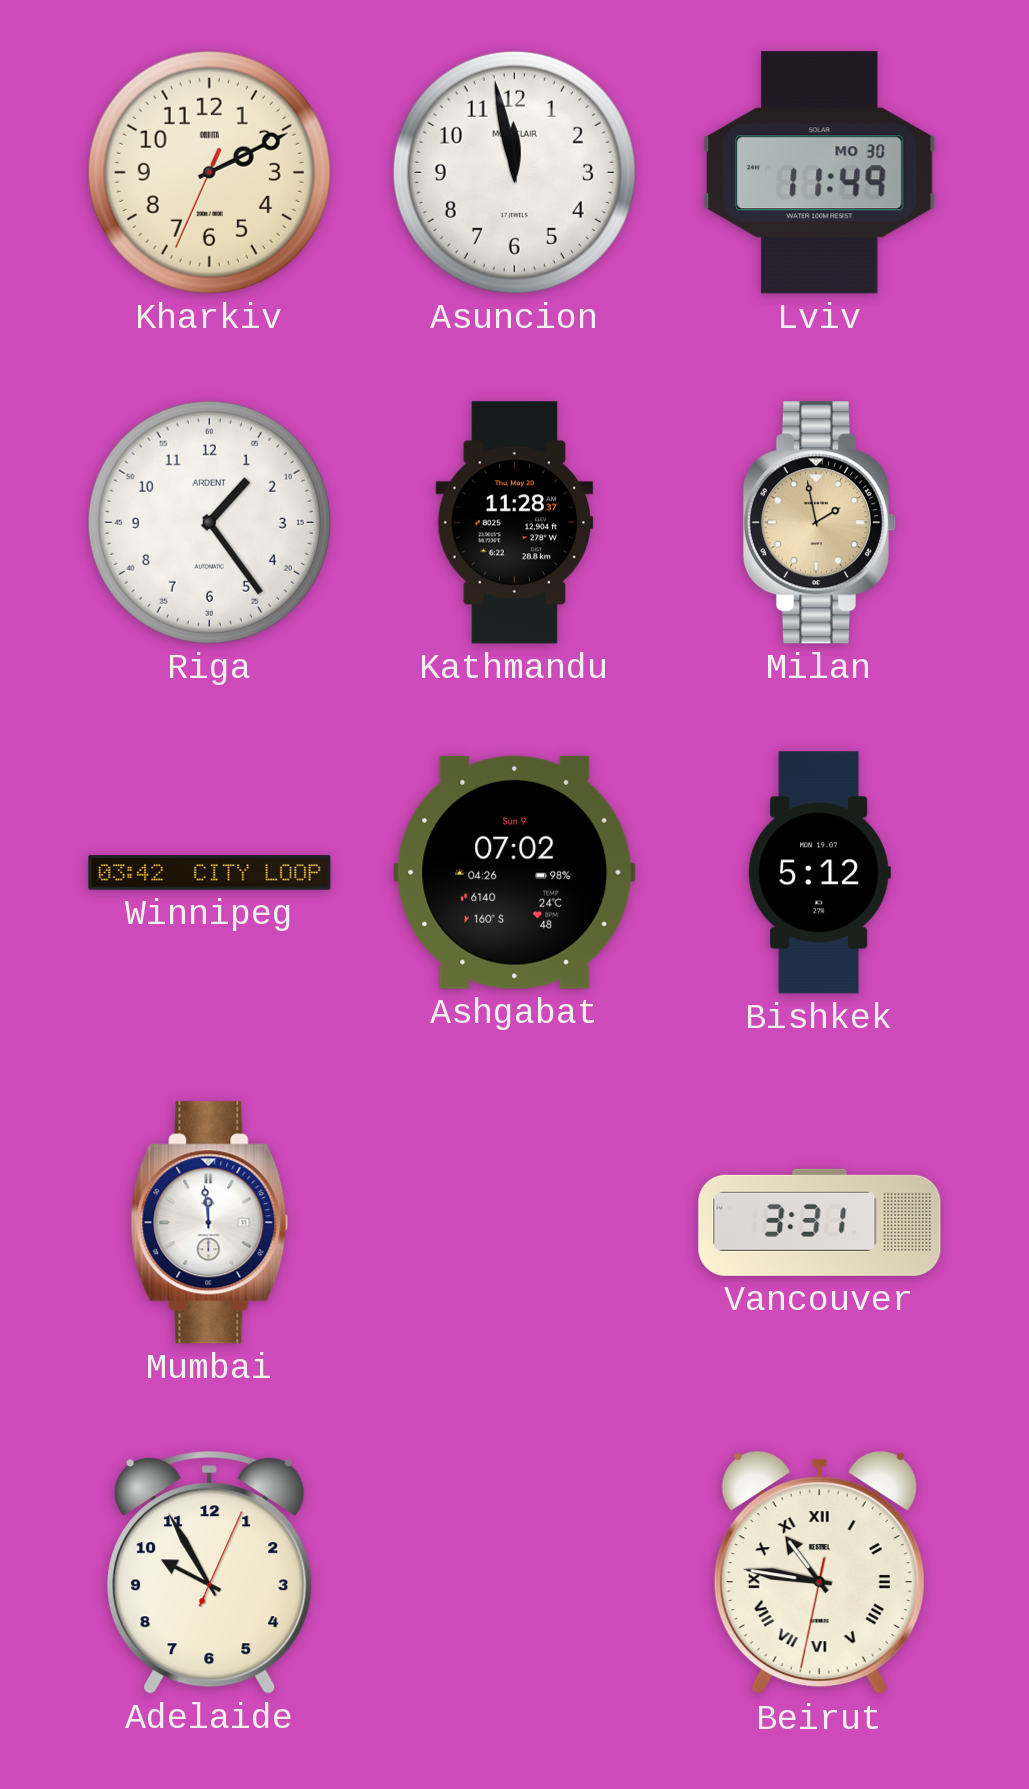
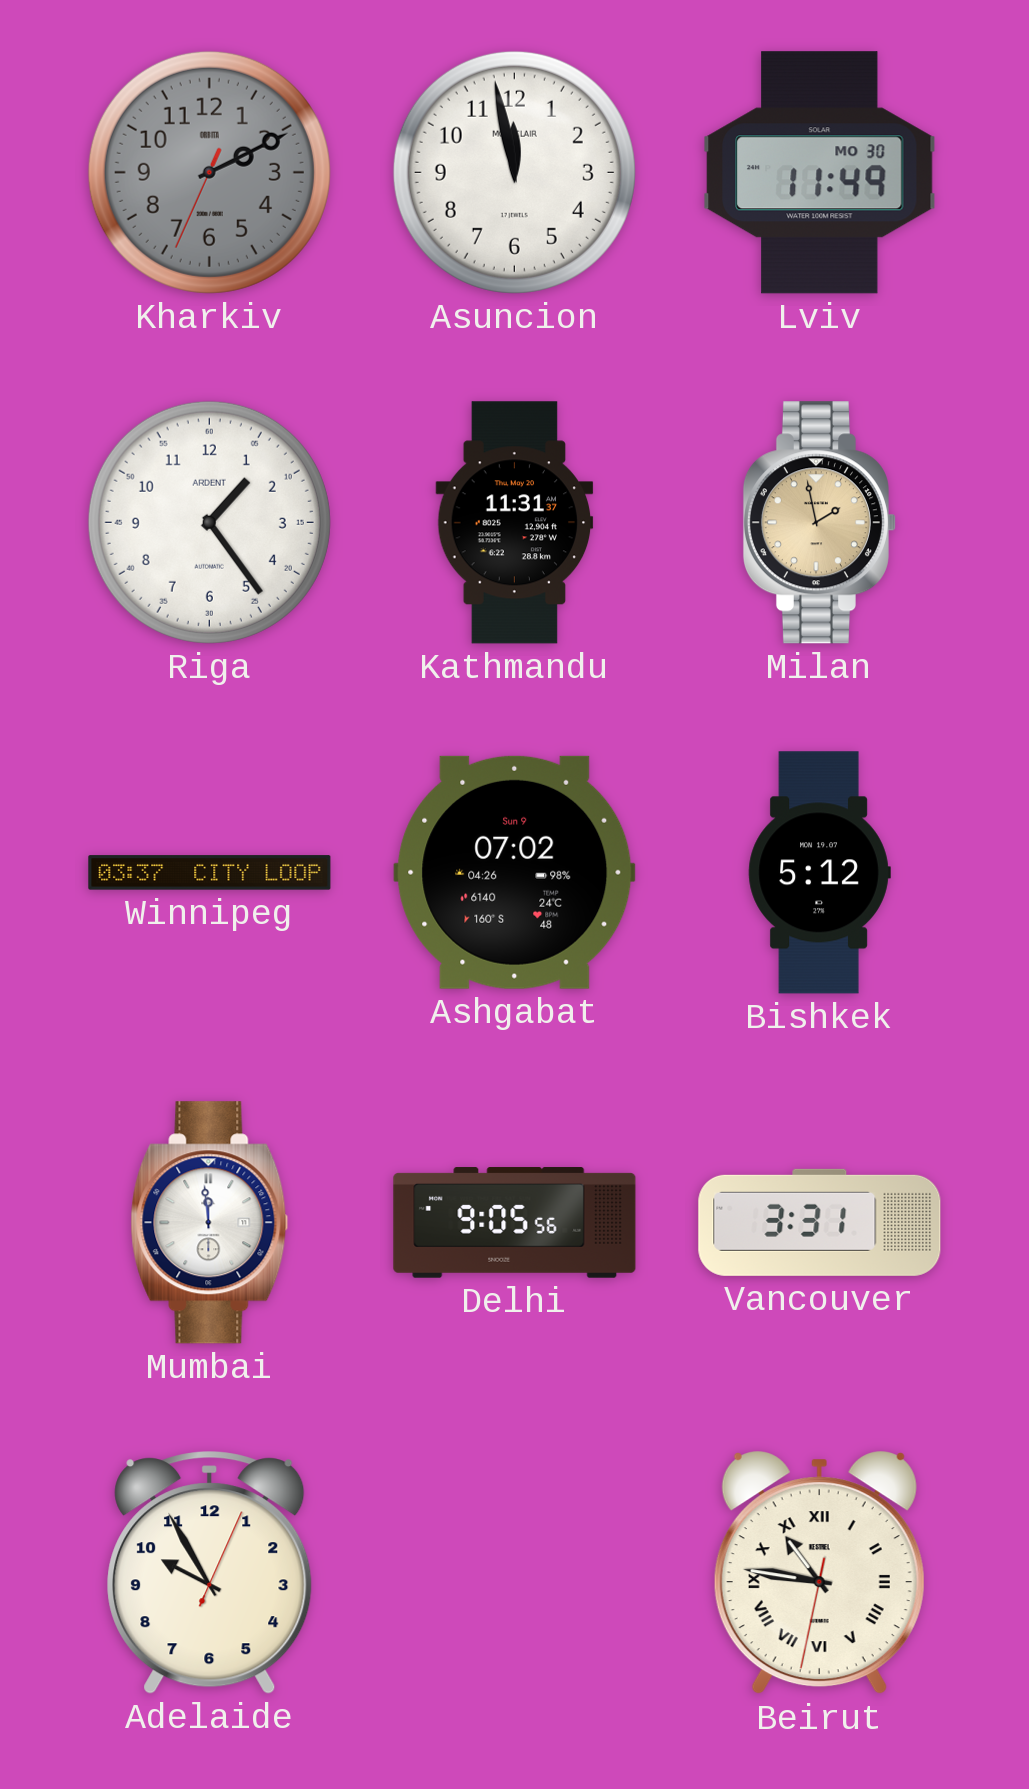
Kharkiv dial: cream -> grey (209, 172)
Kathmandu: 11:28 -> 11:31 (515, 523)
Winnipeg: 03:42 -> 03:37 (210, 873)
Delhi: none -> 9:05 (515, 1223)
